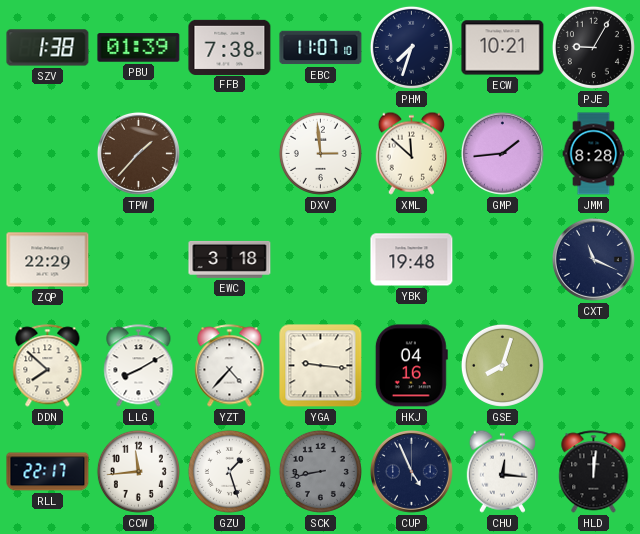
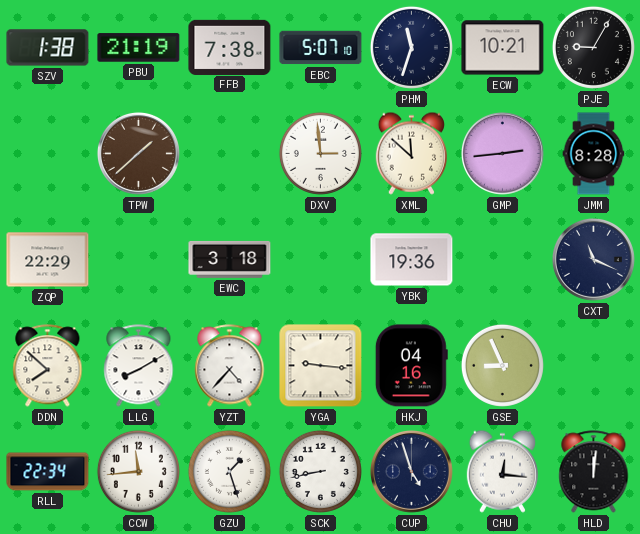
PBU: 01:39 -> 21:19 (139, 48)
EBC: 11:07 -> 5:07 (321, 48)
PHM: 7:33 -> 11:33 (411, 47)
TPW: 1:37 -> 1:38 (138, 153)
GMP: 1:44 -> 2:44 (502, 153)
YBK: 19:48 -> 19:36 (412, 260)
GSE: 8:03 -> 8:56 (502, 365)
RLL: 22:17 -> 22:34 (48, 472)
SCK dial: grey -> white (320, 471)
CUP: 4:56 -> 4:57 (411, 471)
